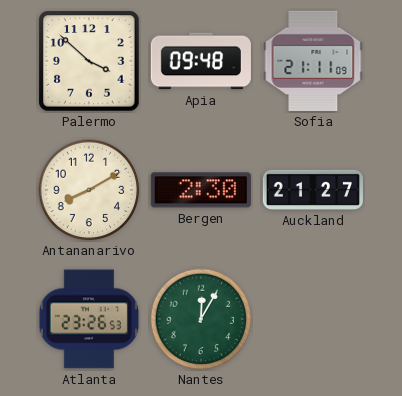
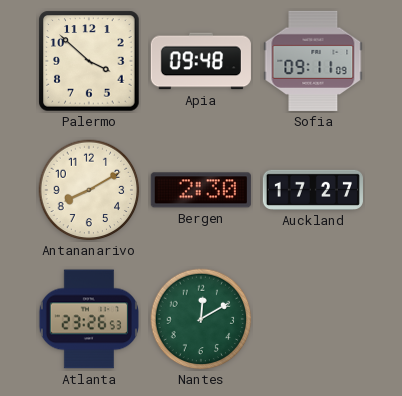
Sofia: 21:11 -> 09:11 (313, 61)
Auckland: 21:27 -> 17:27 (313, 190)
Nantes: 12:05 -> 12:10 (201, 319)
